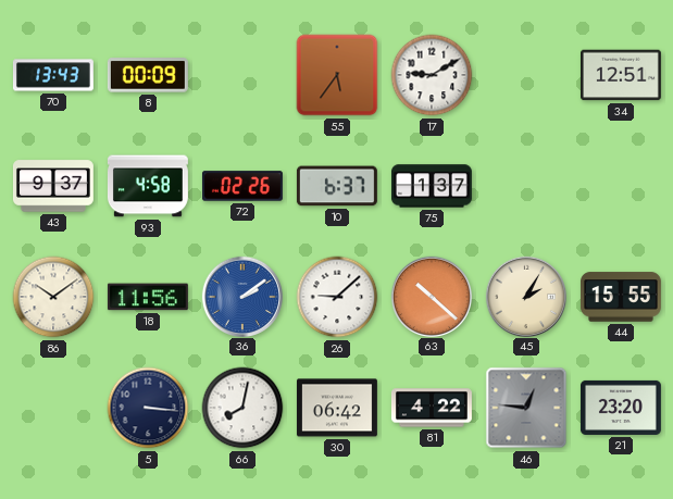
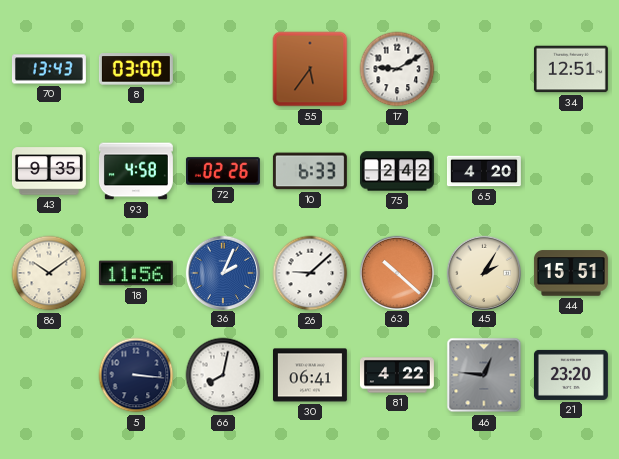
8: 00:09 -> 03:00 (136, 69)
43: 9:37 -> 9:35 (49, 171)
10: 6:37 -> 6:33 (310, 171)
75: 1:37 -> 2:42 (397, 171)
65: none -> 4:20 (484, 171)
36: 2:09 -> 2:04 (222, 272)
44: 15:55 -> 15:51 (571, 273)
30: 06:42 -> 06:41 (310, 375)
